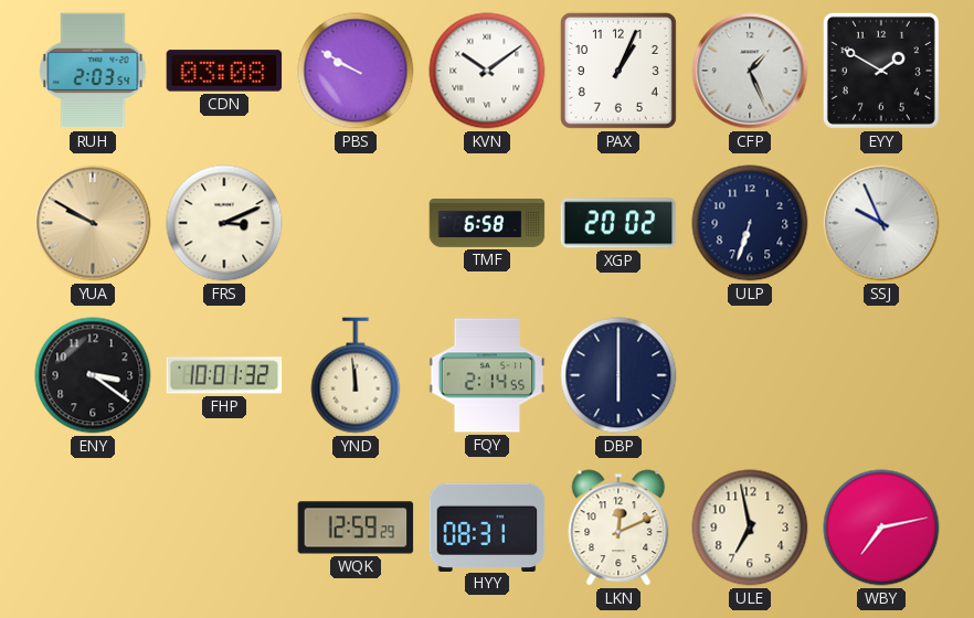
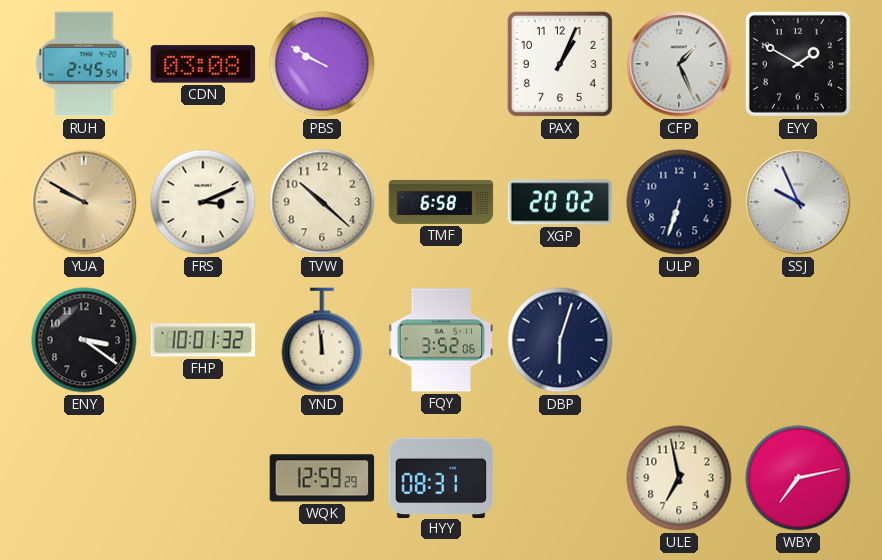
RUH: 2:03 -> 2:45 (84, 64)
KVN: 10:09 -> none (487, 71)
TVW: none -> 10:22 (322, 202)
FQY: 2:14 -> 3:52 (441, 340)
DBP: 6:00 -> 6:03 (560, 340)
LKN: 12:11 -> none (618, 528)
